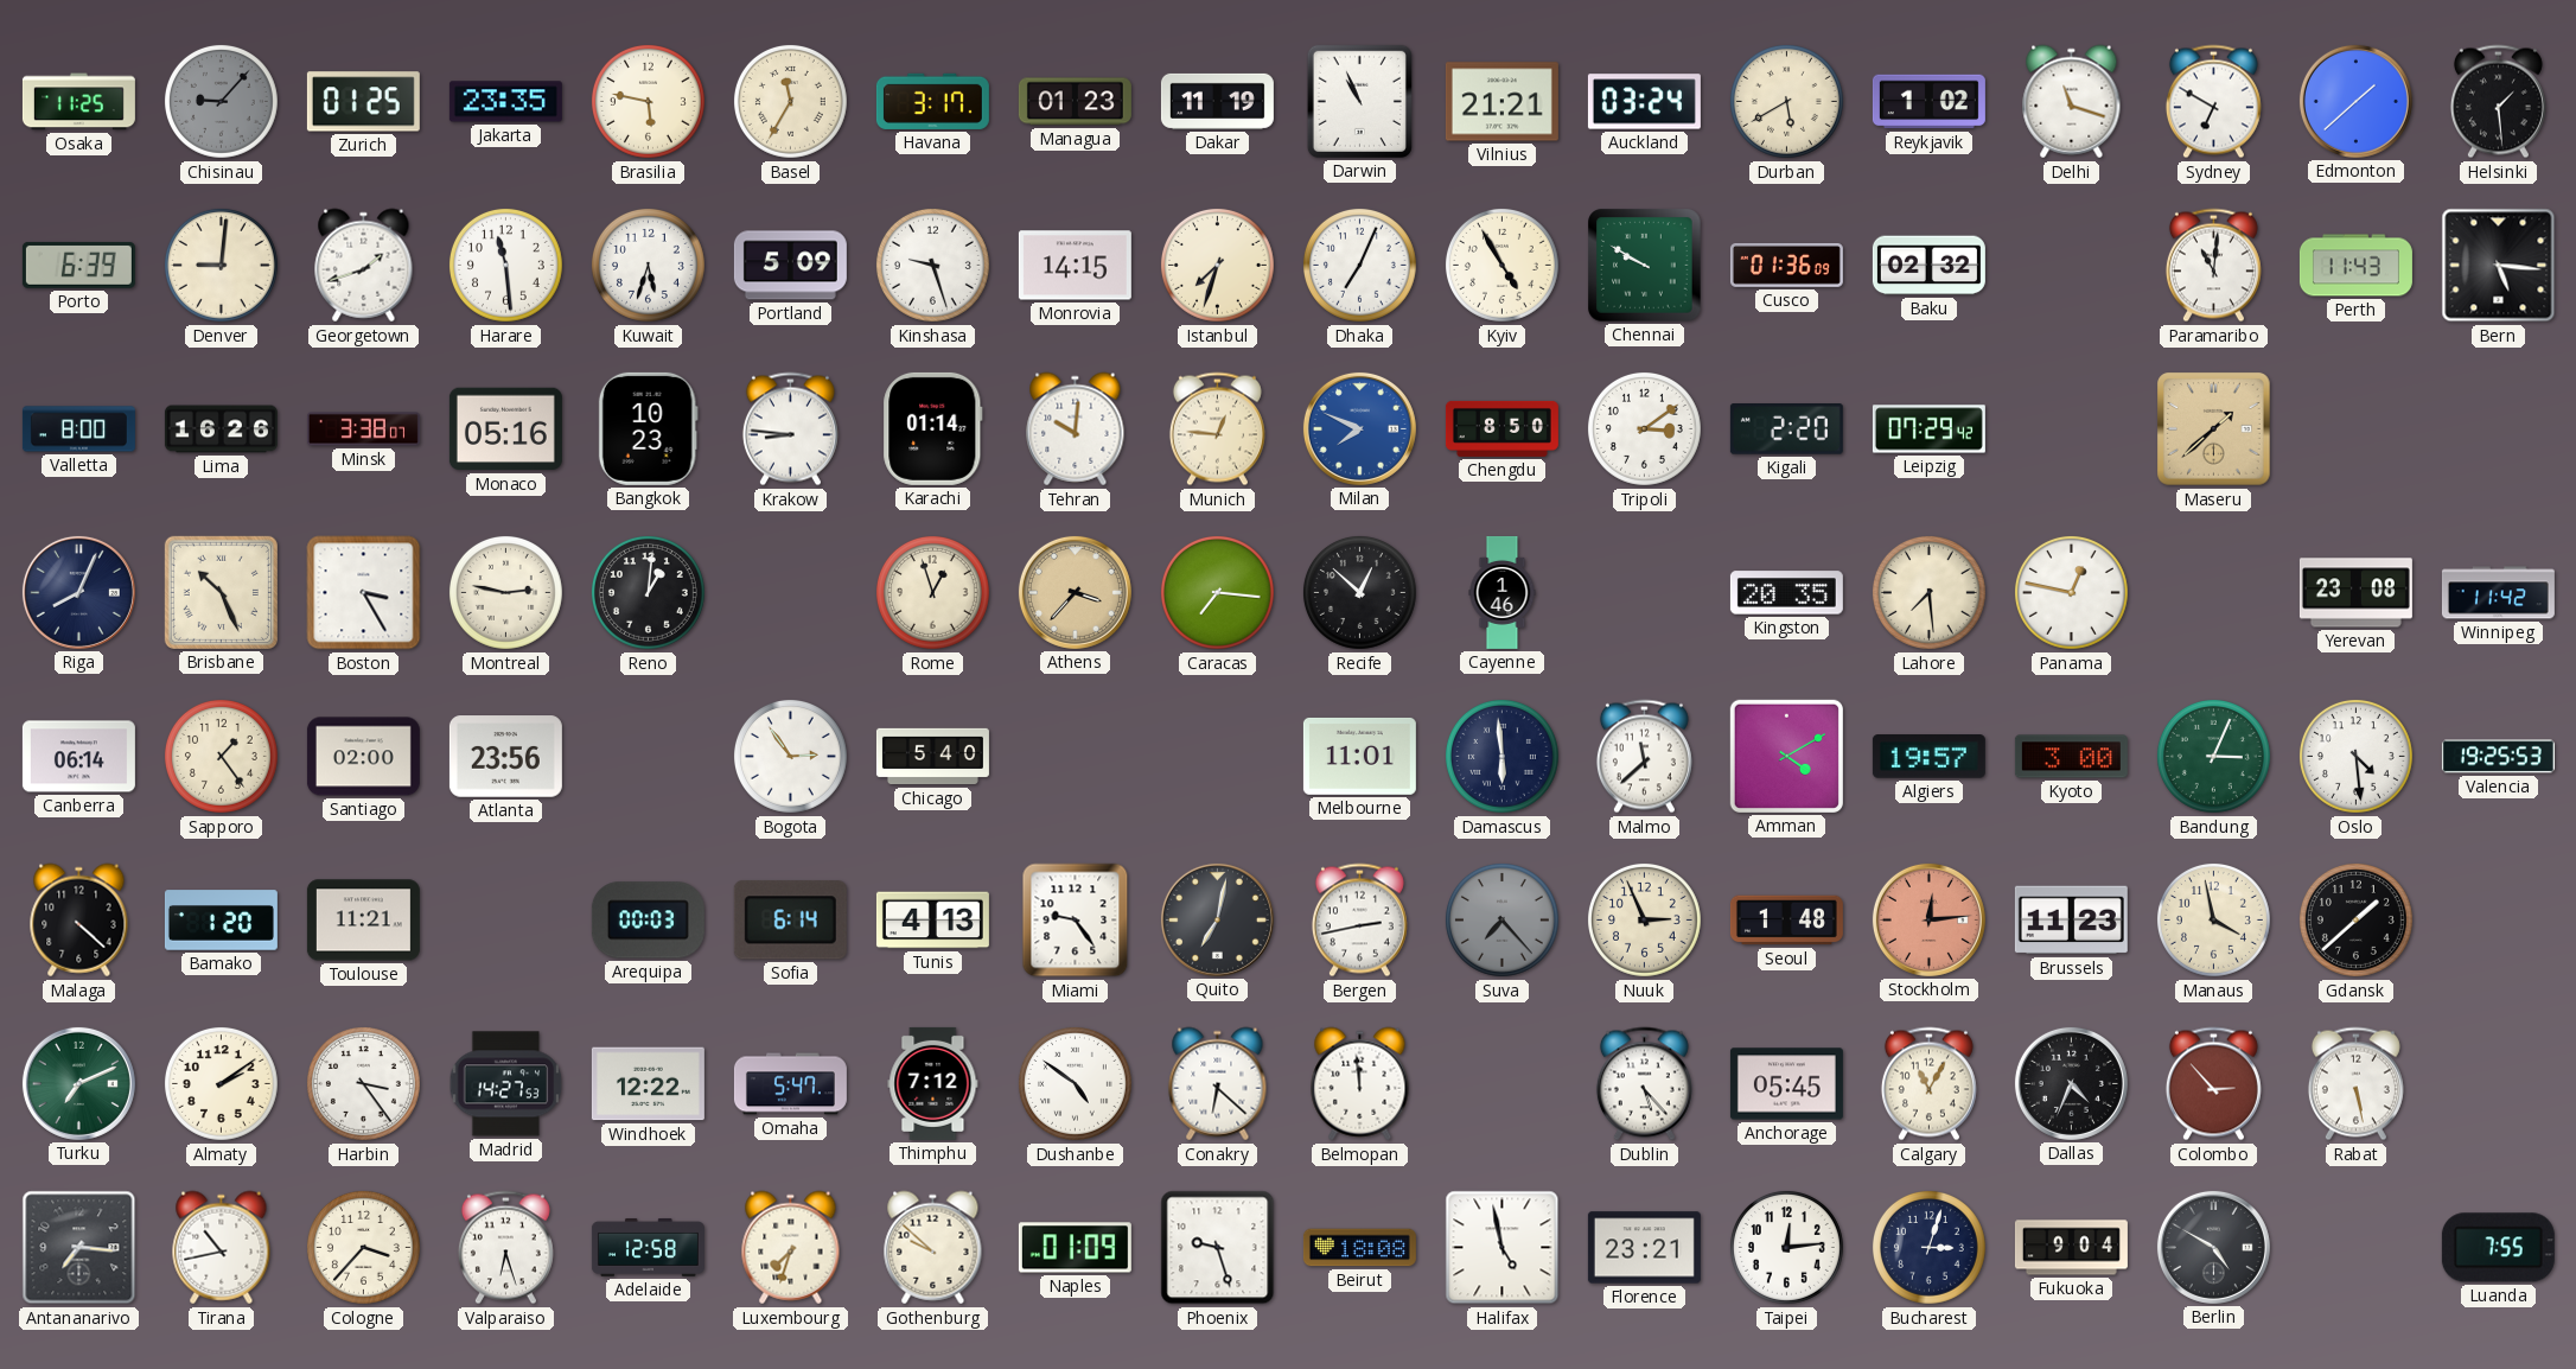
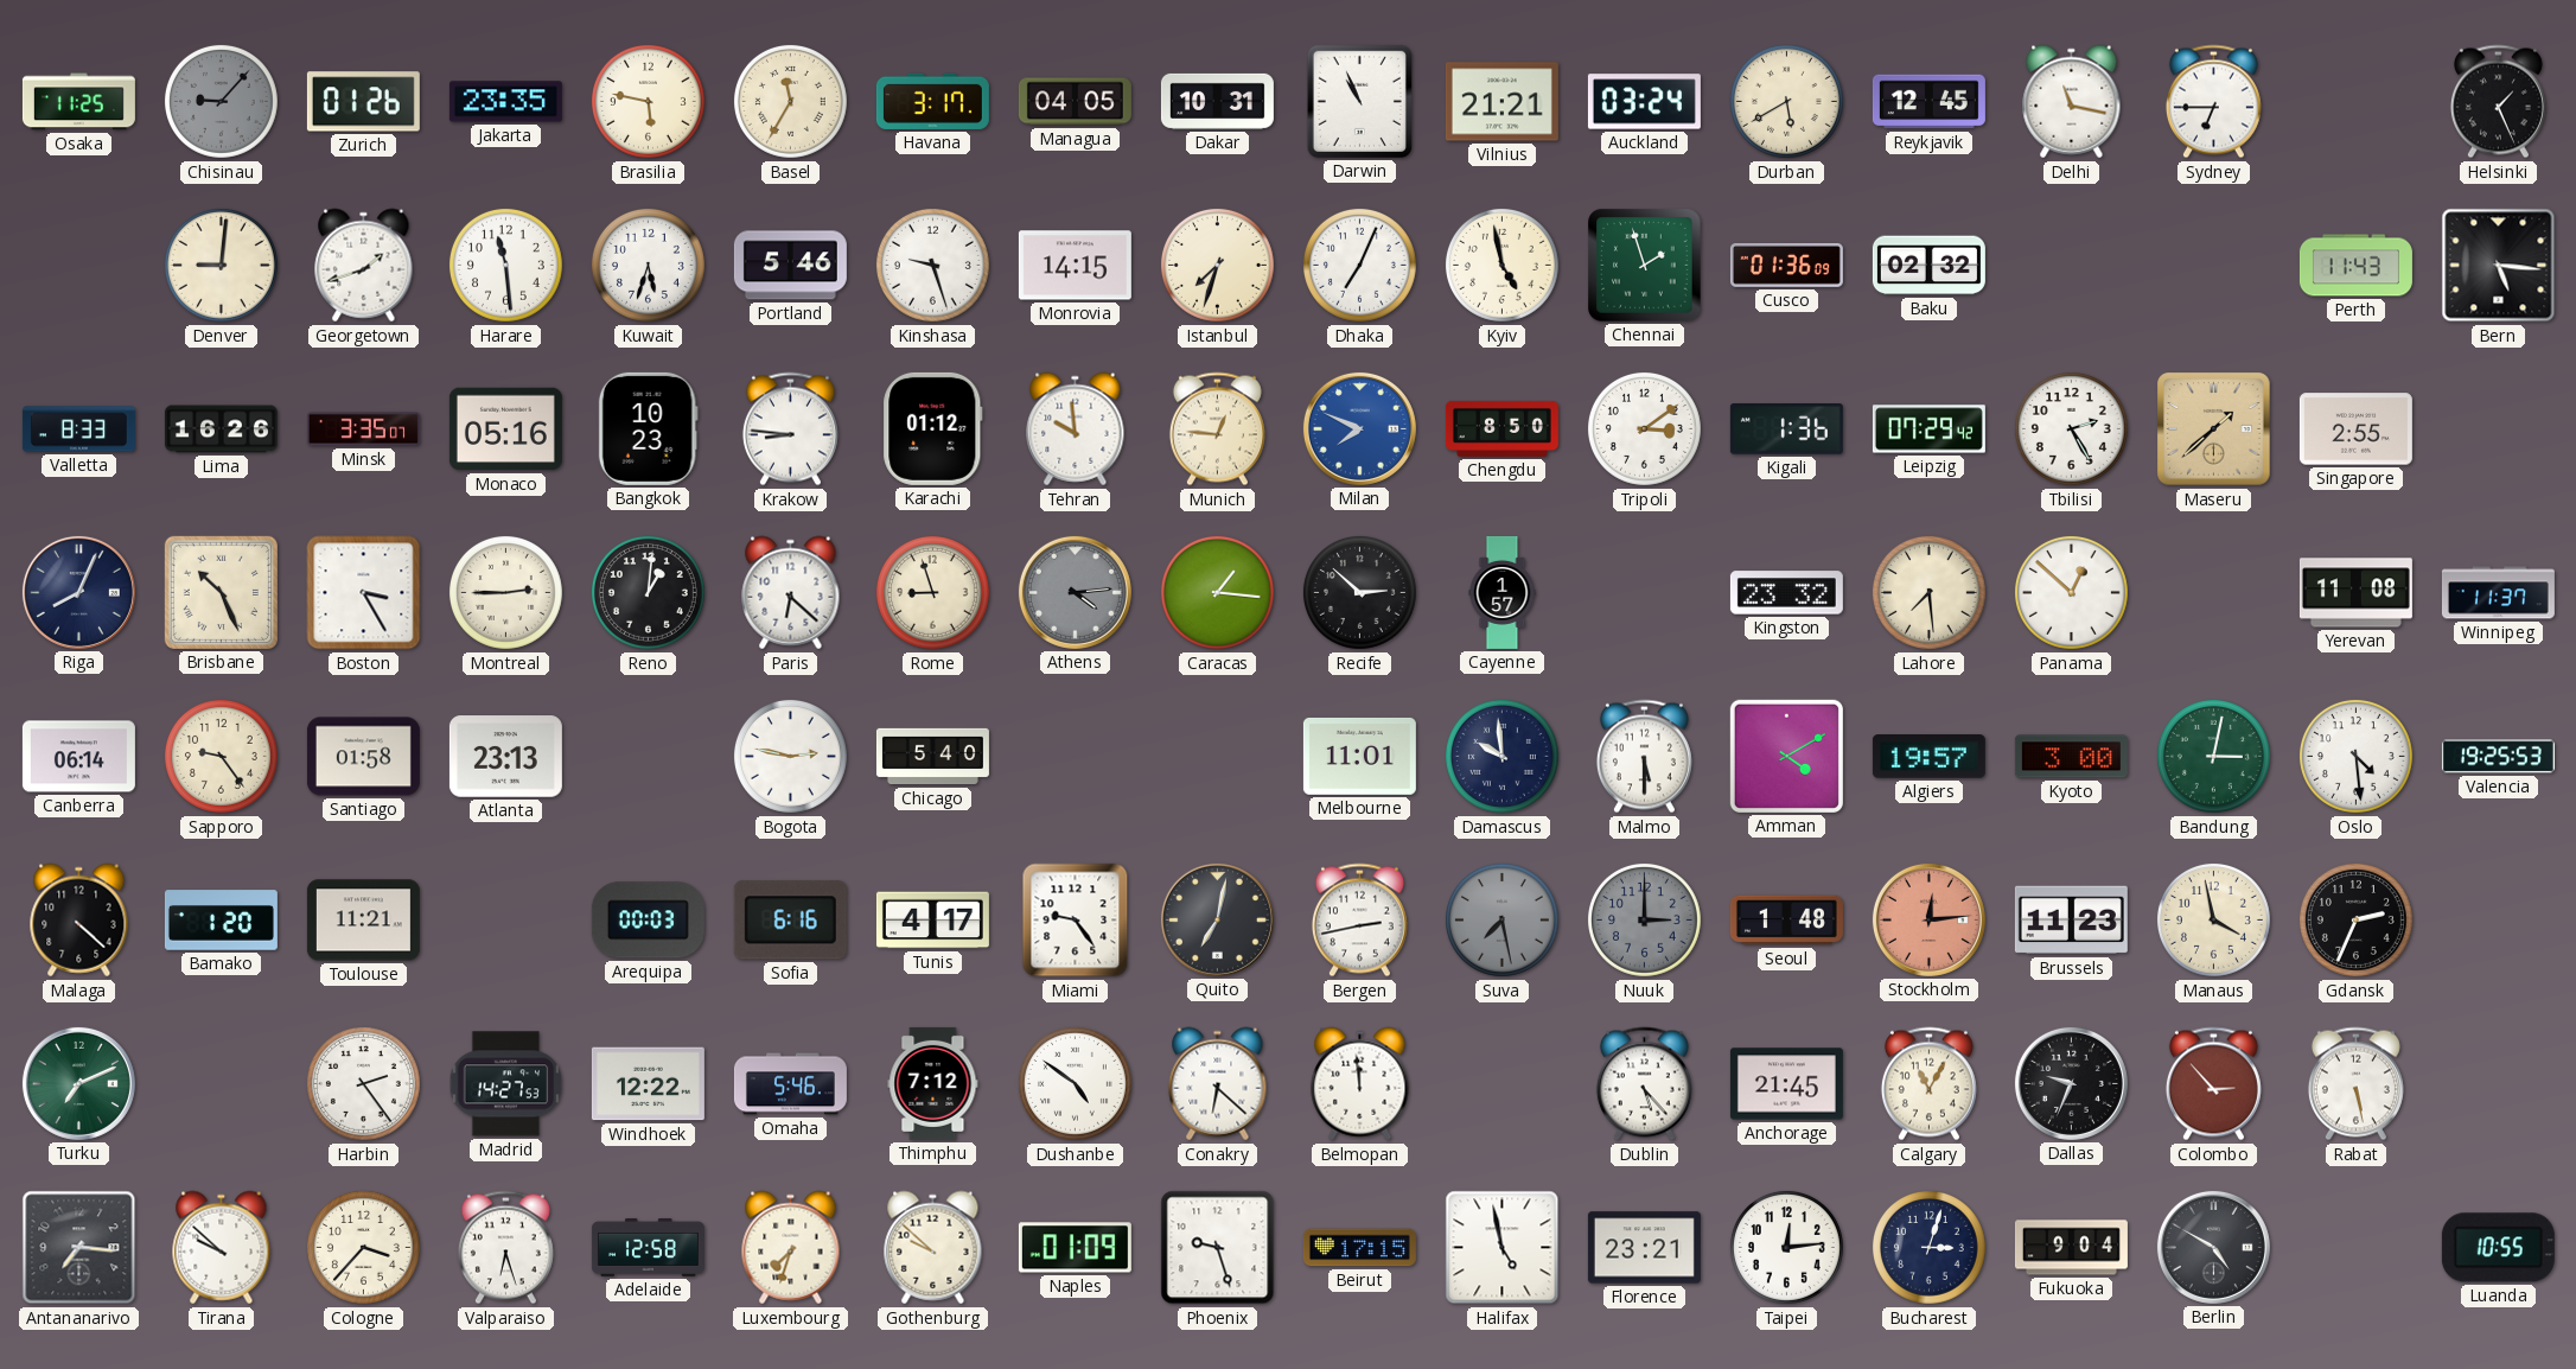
Zurich: 01:25 -> 01:26 (363, 102)
Managua: 01:23 -> 04:05 (1075, 102)
Dakar: 11:19 -> 10:31 (1217, 101)
Reykjavik: 1:02 -> 12:45 (1928, 102)
Delhi: 11:18 -> 11:17 (2072, 102)
Sydney: 6:50 -> 6:45 (2213, 102)
Edmonton: 1:38 -> none (2355, 101)
Helsinki: 1:29 -> 1:26 (2498, 102)
Porto: 6:39 -> none (78, 266)
Portland: 5:09 -> 5:46 (790, 266)
Kyiv: 4:55 -> 4:58 (1501, 265)
Chennai: 9:50 -> 1:57 (1645, 266)
Paramaribo: 11:01 -> none (2213, 266)
Valletta: 8:00 -> 8:33 (78, 429)
Minsk: 3:38 -> 3:35 (363, 429)
Karachi: 01:14 -> 01:12 (933, 428)
Tehran: 10:01 -> 9:59 (1076, 429)
Kigali: 2:20 -> 1:36 (1786, 429)
Tbilisi: none -> 2:25 (2071, 428)
Singapore: none -> 2:55 (2355, 429)
Montreal: 2:47 -> 2:45 (505, 592)
Paris: none -> 6:22 (791, 593)
Rome: 12:57 -> 8:57 (932, 592)
Athens: 3:37 -> 4:14 (1075, 592)
Athens dial: champagne -> grey (1075, 592)
Caracas: 7:16 -> 1:16 (1217, 592)
Recife: 12:52 -> 2:52 (1359, 592)
Cayenne: 1:46 -> 1:57 (1503, 592)
Kingston: 20:35 -> 23:32 (1786, 593)
Panama: 12:47 -> 12:52 (2071, 592)
Yerevan: 23:08 -> 11:08 (2355, 593)
Winnipeg: 11:42 -> 11:37 (2498, 593)
Sapporo: 1:24 -> 9:24 (221, 756)
Santiago: 02:00 -> 01:58 (363, 757)
Atlanta: 23:56 -> 23:13 (505, 757)
Bogota: 2:54 -> 2:47 (790, 756)
Damascus: 5:59 -> 9:59 (1501, 756)
Malmo: 11:38 -> 5:30 (1644, 757)
Bandung: 3:04 -> 3:02 (2213, 756)
Sofia: 6:14 -> 6:16 (790, 921)
Tunis: 4:13 -> 4:17 (932, 921)
Suva: 7:23 -> 7:28 (1501, 919)
Nuuk: 2:56 -> 3:00 (1644, 919)
Nuuk dial: cream -> grey (1644, 919)
Gdansk: 1:38 -> 2:34 (2355, 919)
Almaty: 2:09 -> none (221, 1083)
Harbin: 3:24 -> 2:24 (363, 1083)
Omaha: 5:47 -> 5:46 (790, 1084)
Anchorage: 05:45 -> 21:45 (1786, 1084)
Dallas: 4:34 -> 9:34 (2071, 1083)
Tirana: 10:43 -> 9:52 (222, 1248)
Beirut: 18:08 -> 17:15 (1359, 1248)
Luanda: 7:55 -> 10:55 (2498, 1248)
